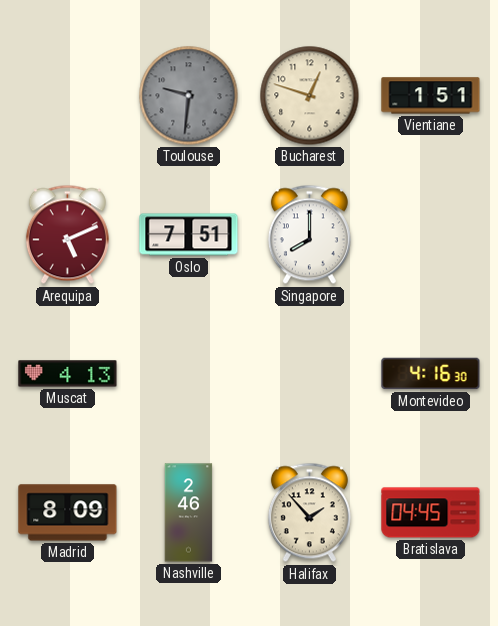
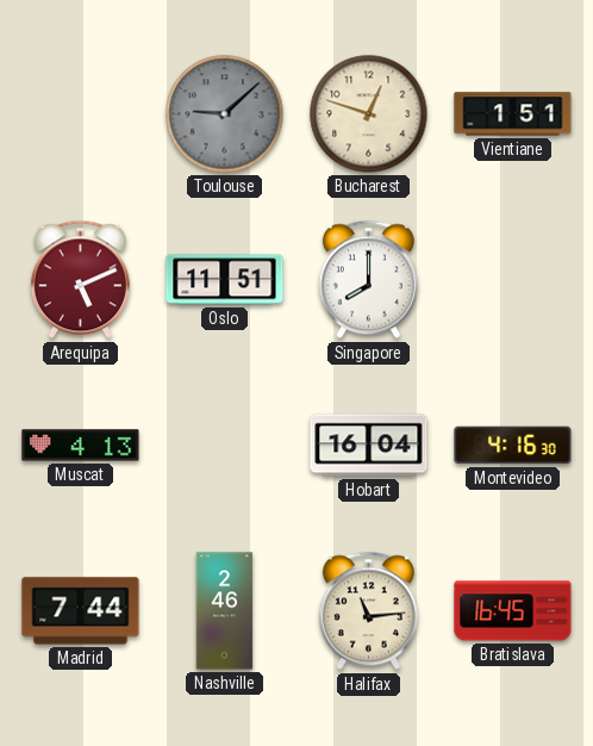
Toulouse: 9:31 -> 9:08 (225, 114)
Oslo: 7:51 -> 11:51 (225, 280)
Hobart: none -> 16:04 (369, 446)
Madrid: 8:09 -> 7:44 (81, 611)
Halifax: 1:53 -> 11:14 (368, 611)
Bratislava: 04:45 -> 16:45 (513, 611)
